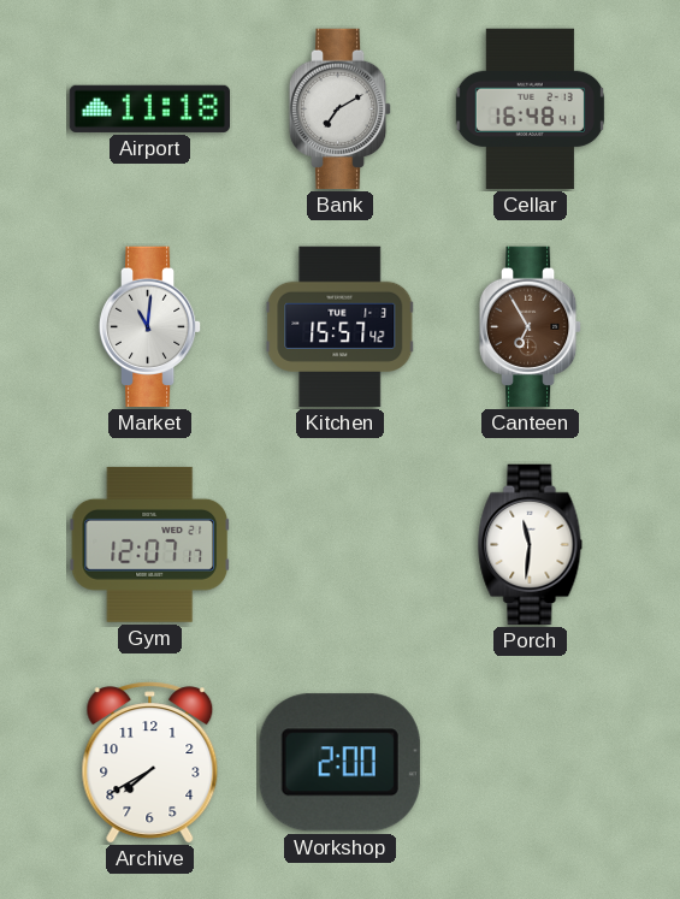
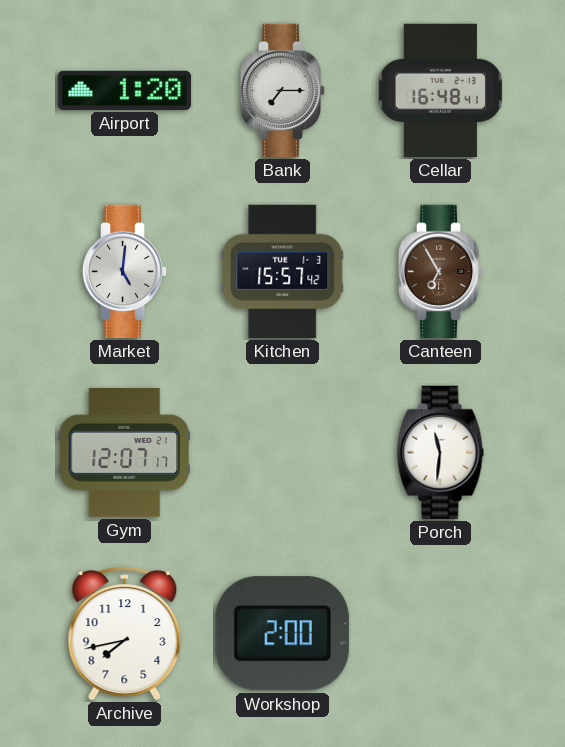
Airport: 11:18 -> 1:20 (125, 90)
Bank: 7:10 -> 7:15 (283, 91)
Market: 11:01 -> 5:01 (125, 272)
Archive: 7:40 -> 7:43 (125, 634)
